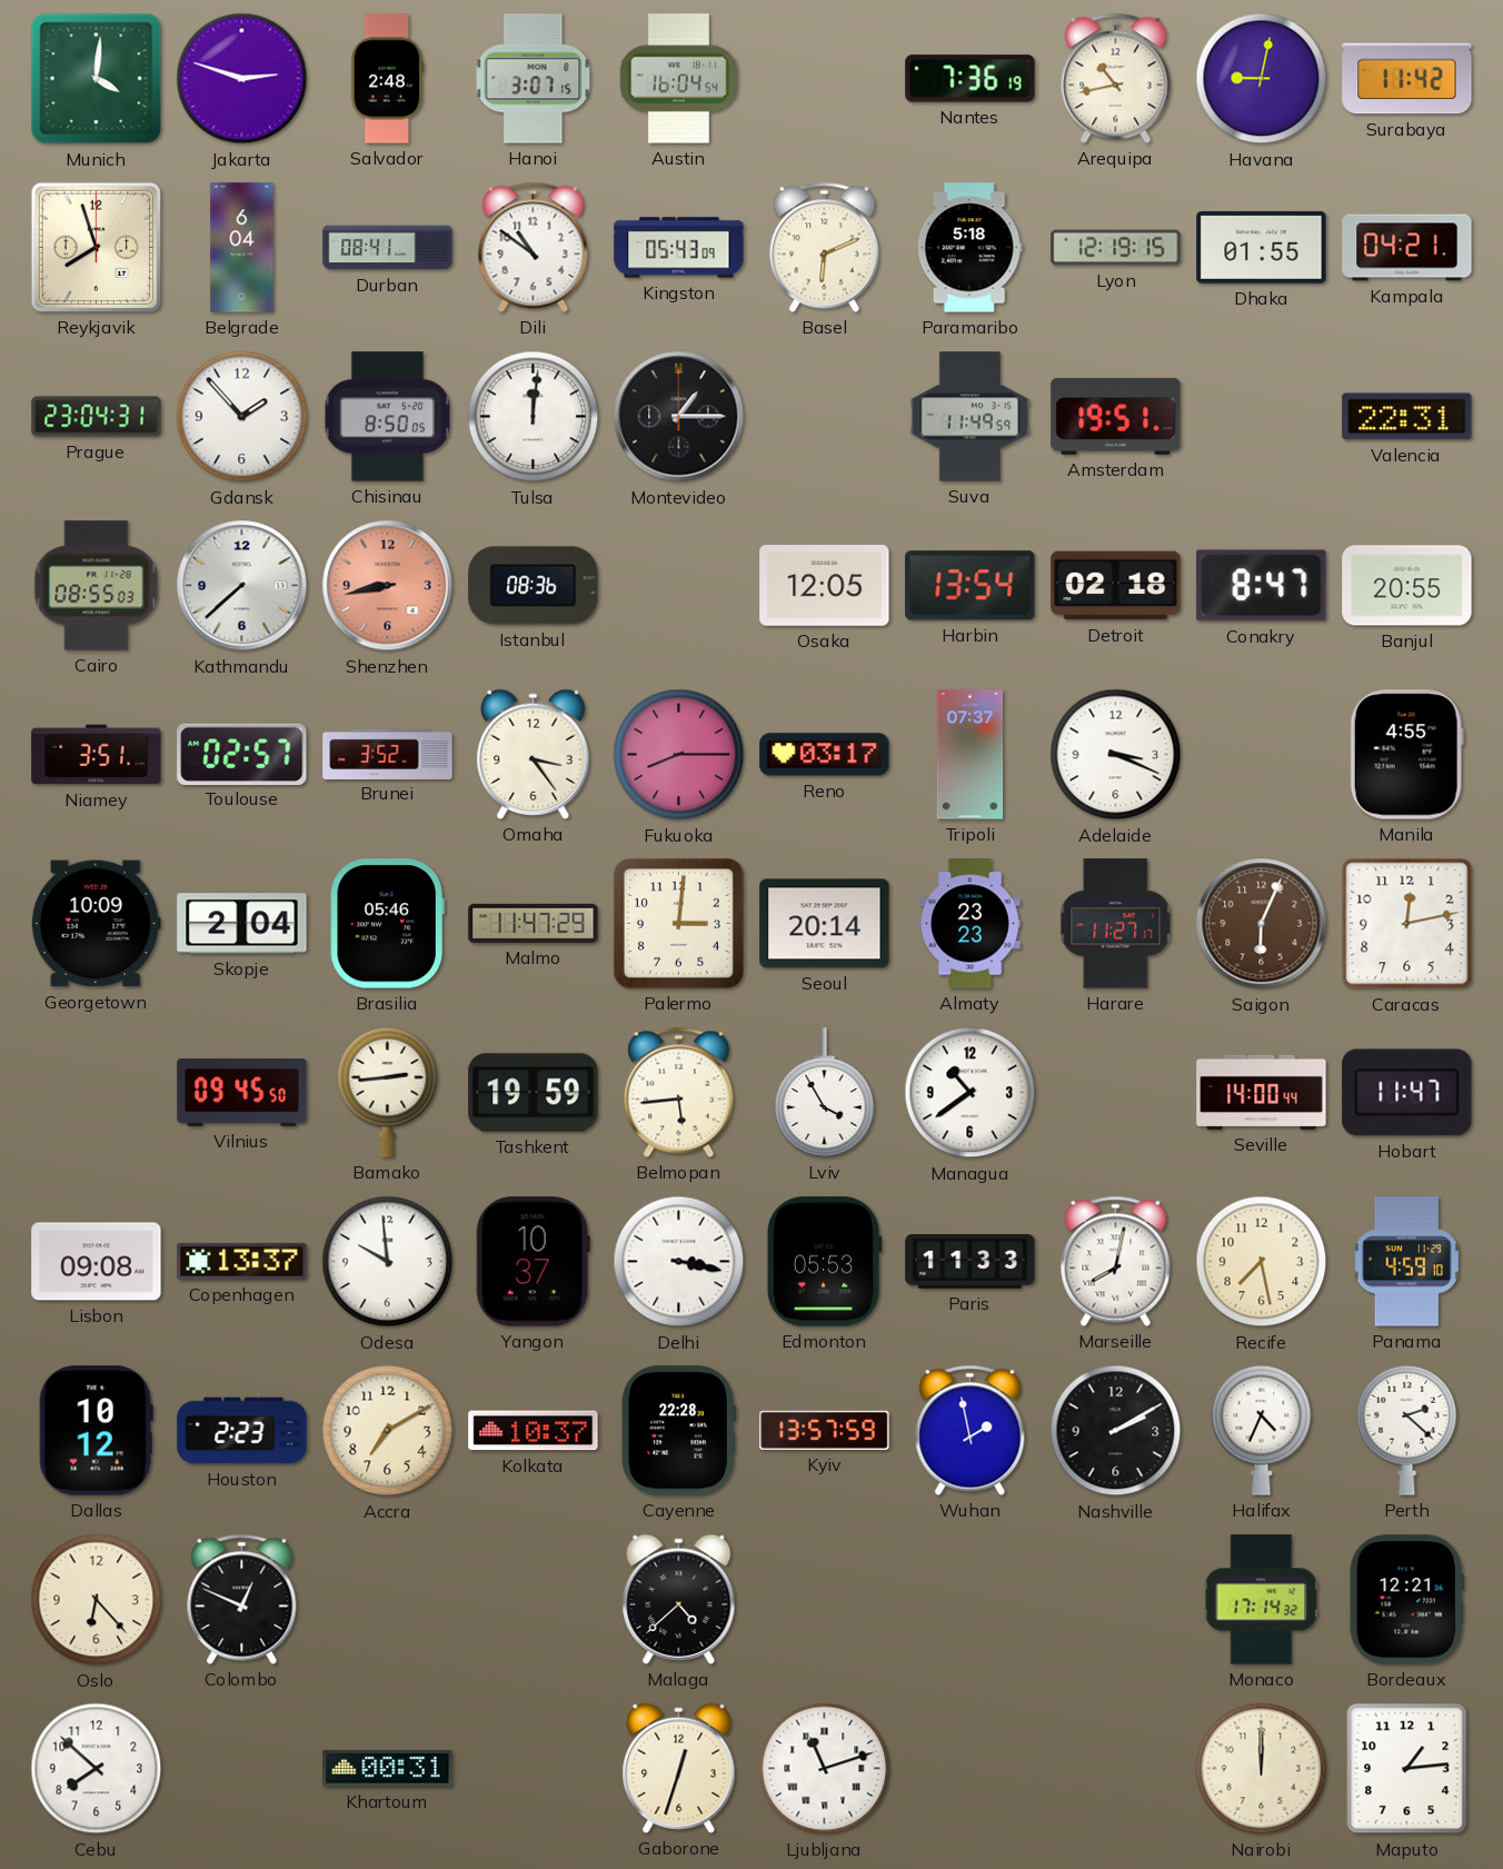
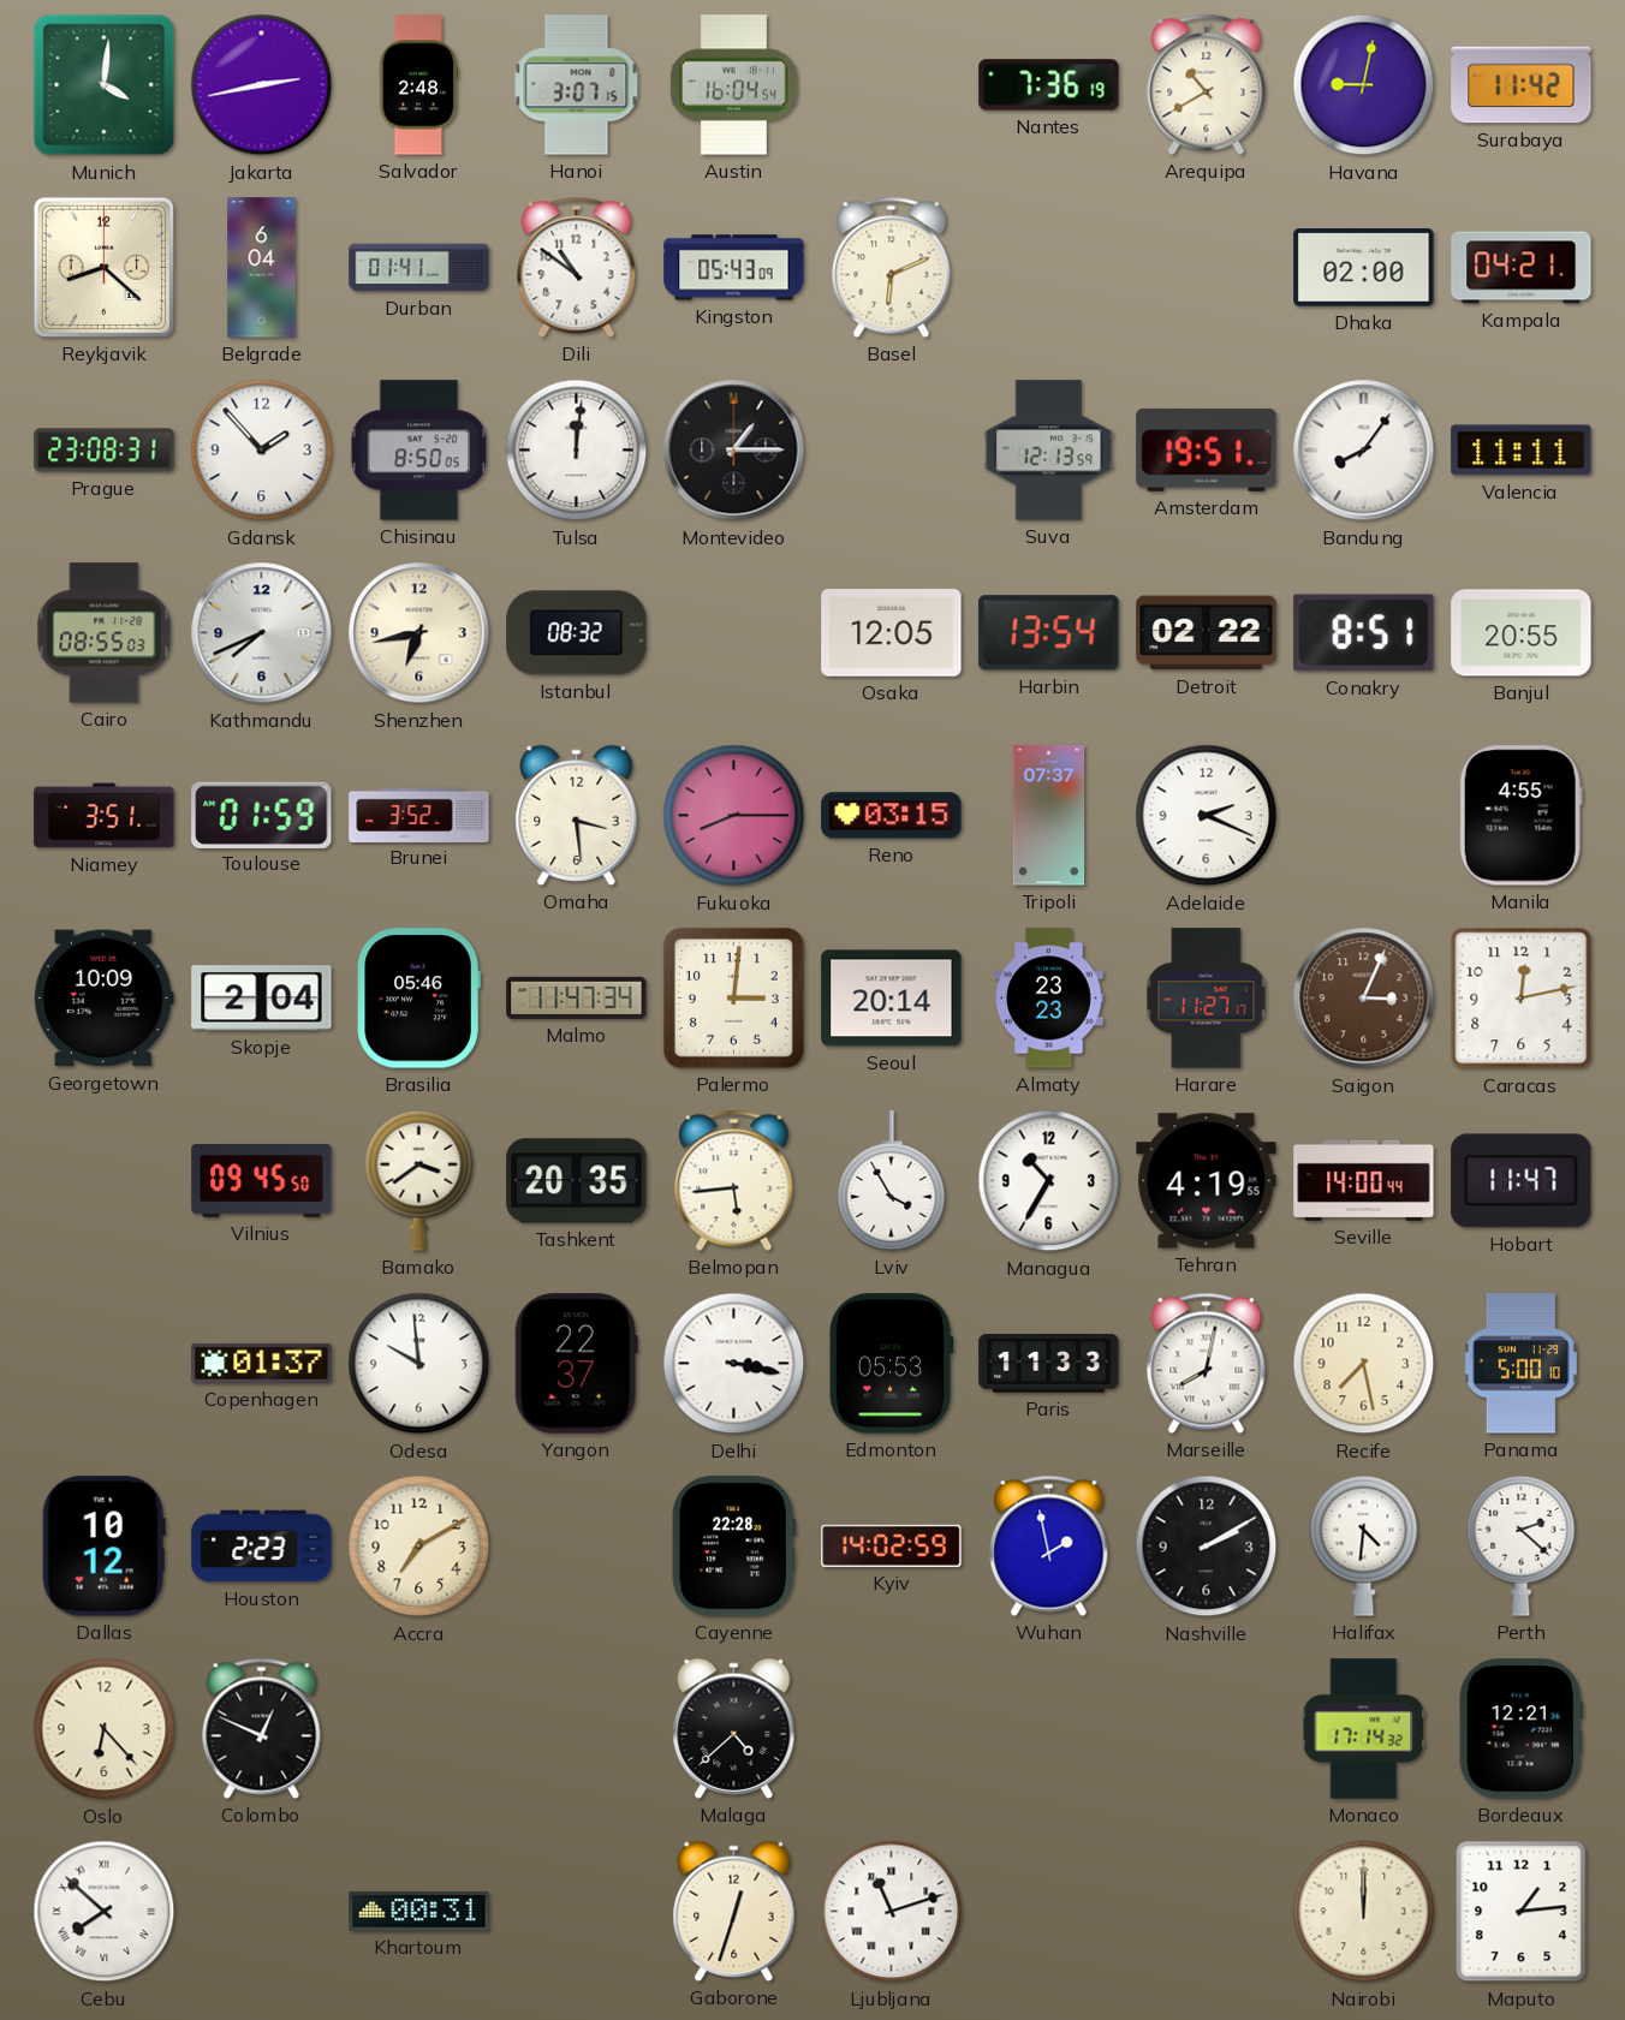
Jakarta: 2:48 -> 2:43 (262, 85)
Arequipa: 10:43 -> 10:40 (1207, 84)
Reykjavik: 7:57 -> 8:22 (103, 267)
Durban: 08:41 -> 01:41 (419, 268)
Paramaribo: 5:18 -> none (969, 248)
Lyon: 12:19 -> none (1116, 248)
Dhaka: 01:55 -> 02:00 (1364, 268)
Prague: 23:04 -> 23:08 (105, 451)
Suva: 11:49 -> 12:13 (1049, 451)
Bandung: none -> 8:06 (1364, 451)
Valencia: 22:31 -> 11:11 (1522, 451)
Kathmandu: 7:38 -> 7:41 (262, 633)
Shenzhen: 8:43 -> 6:43 (419, 633)
Shenzhen dial: salmon -> cream (419, 633)
Istanbul: 08:36 -> 08:32 (577, 633)
Detroit: 02:18 -> 02:22 (1207, 633)
Conakry: 8:47 -> 8:51 (1364, 633)
Toulouse: 02:57 -> 01:59 (262, 815)
Omaha: 3:24 -> 3:29 (577, 815)
Reno: 03:17 -> 03:15 (892, 816)
Adelaide: 3:19 -> 2:19 (1207, 816)
Malmo: 11:47:29 -> 11:47:34 (577, 997)
Saigon: 6:04 -> 3:04 (1364, 999)
Bamako: 2:44 -> 3:39 (419, 1180)
Tashkent: 19:59 -> 20:35 (577, 1181)
Managua: 10:39 -> 10:35 (1049, 1181)
Tehran: none -> 4:19 (1207, 1181)
Lisbon: 09:08 -> none (97, 1262)
Copenhagen: 13:37 -> 01:37 (262, 1363)
Yangon: 10:37 -> 22:37 (576, 1364)
Panama: 4:59 -> 5:00 (1520, 1364)
Kolkata: 10:37 -> none (534, 1431)
Kyiv: 13:57 -> 14:02 (892, 1545)
Halifax: 4:34 -> 4:31 (1364, 1545)
Cebu numerals: Arabic -> Roman (105, 1912)
